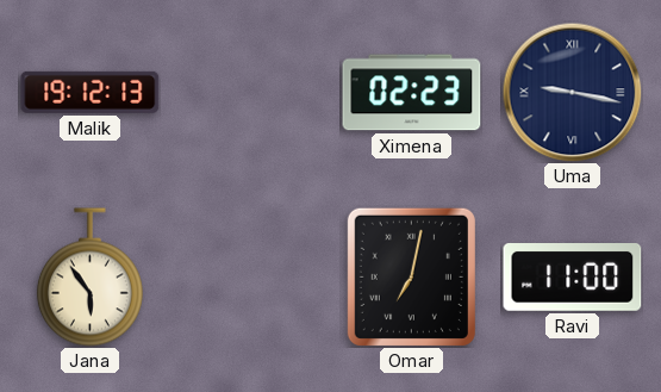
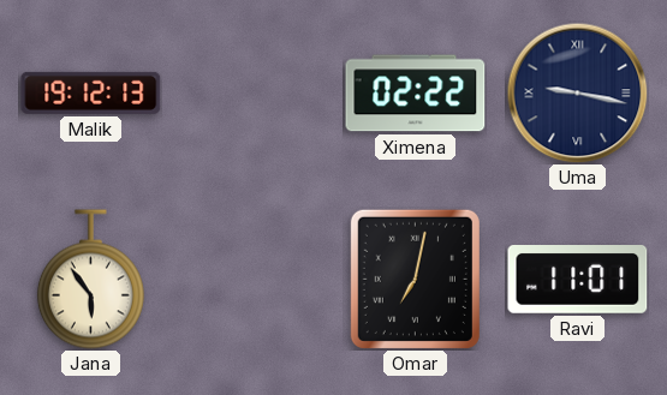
Ximena: 02:23 -> 02:22 (416, 94)
Ravi: 11:00 -> 11:01 (578, 280)
